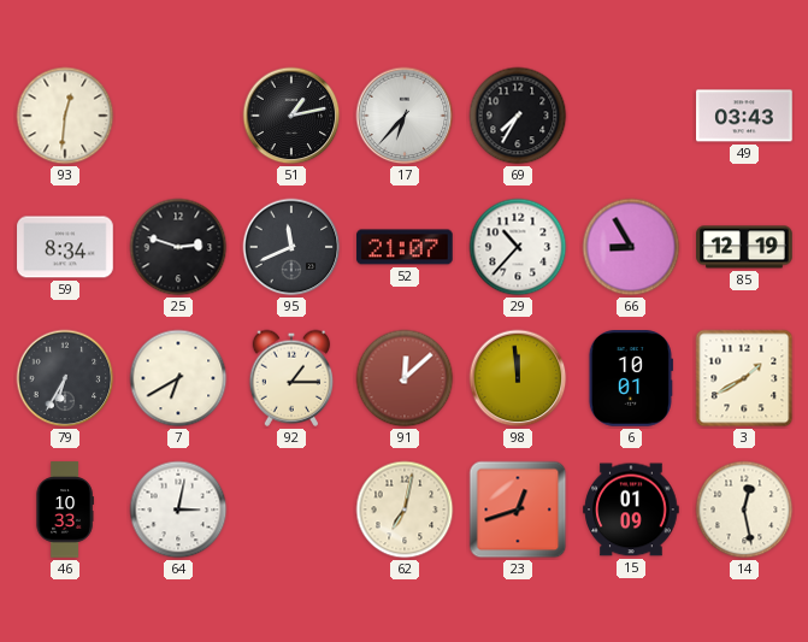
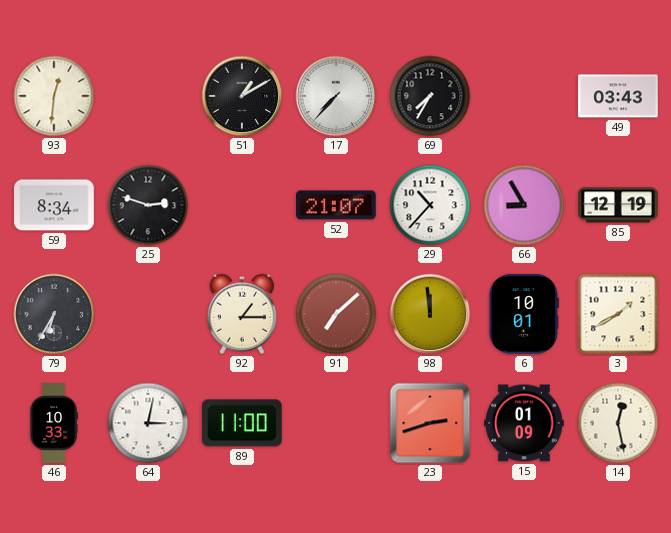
51: 1:13 -> 1:10 (242, 96)
17: 6:37 -> 7:37 (336, 96)
95: 11:41 -> none (291, 247)
7: 6:40 -> none (178, 378)
91: 12:08 -> 7:08 (336, 314)
89: none -> 11:00 (243, 423)
62: 7:02 -> none (405, 510)
23: 12:42 -> 2:42 (430, 423)
